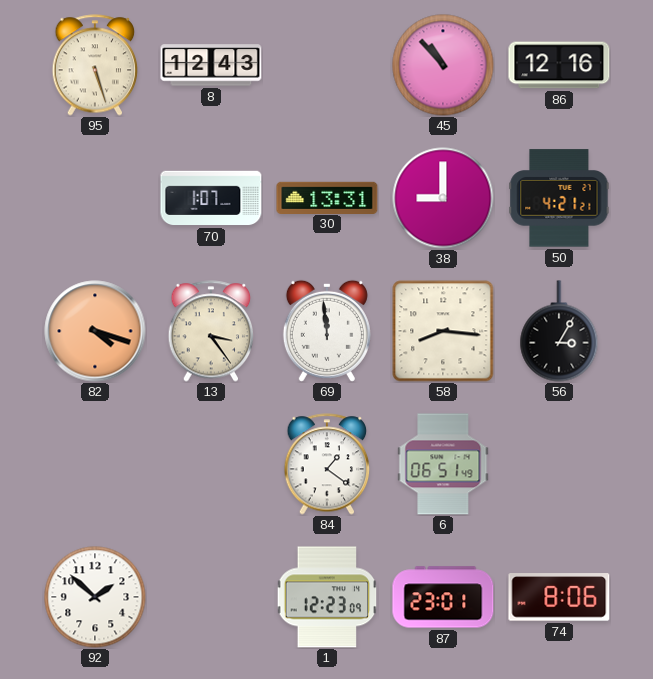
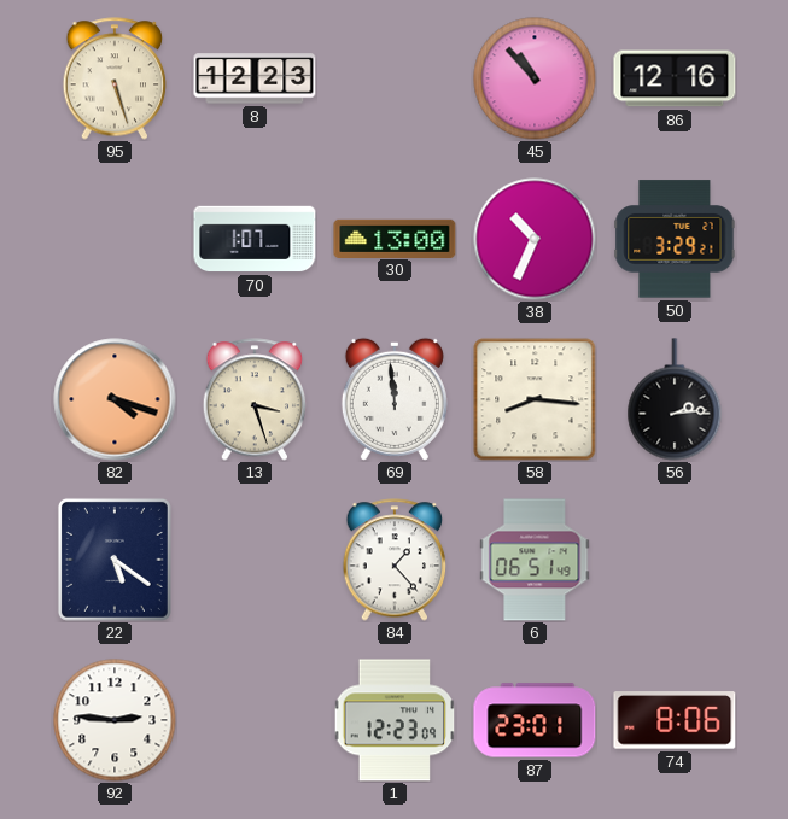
8: 12:43 -> 12:23 (255, 78)
30: 13:31 -> 13:00 (395, 238)
38: 9:00 -> 10:34 (535, 239)
50: 4:21 -> 3:29 (675, 239)
13: 3:24 -> 3:27 (255, 399)
56: 3:05 -> 2:14 (675, 399)
22: none -> 5:21 (115, 560)
84: 1:21 -> 1:23 (395, 560)
92: 1:52 -> 2:46 (115, 720)
